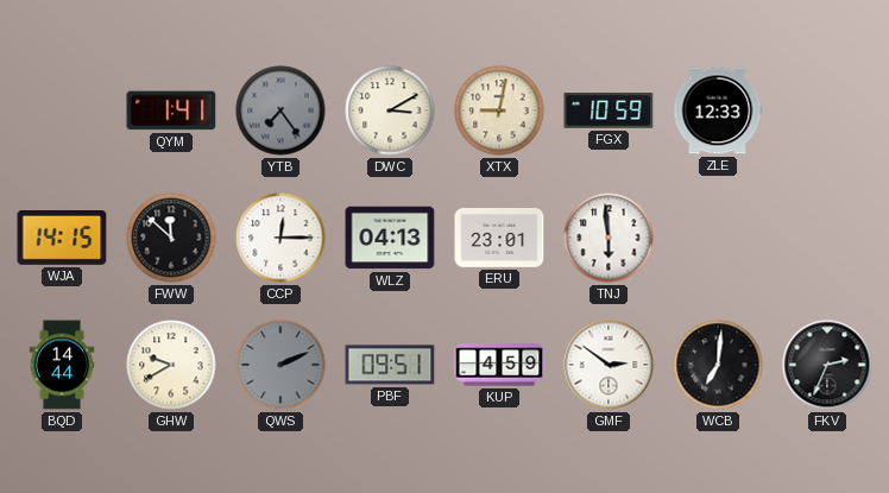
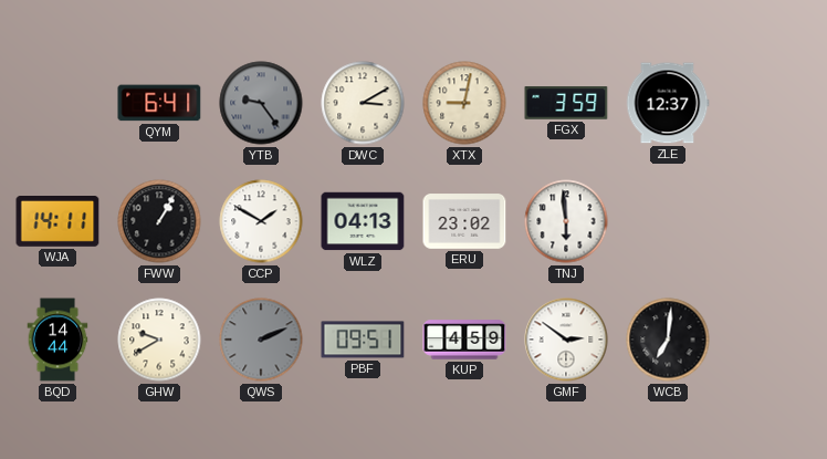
QYM: 1:41 -> 6:41 (159, 103)
YTB: 7:24 -> 9:24 (261, 103)
FGX: 10:59 -> 3:59 (566, 103)
ZLE: 12:33 -> 12:37 (668, 103)
WJA: 14:15 -> 14:11 (57, 222)
FWW: 11:52 -> 1:05 (159, 221)
CCP: 12:15 -> 1:50 (261, 221)
ERU: 23:01 -> 23:02 (464, 221)
FKV: 2:34 -> none (827, 365)
